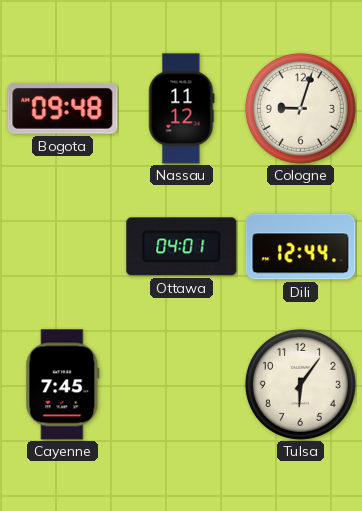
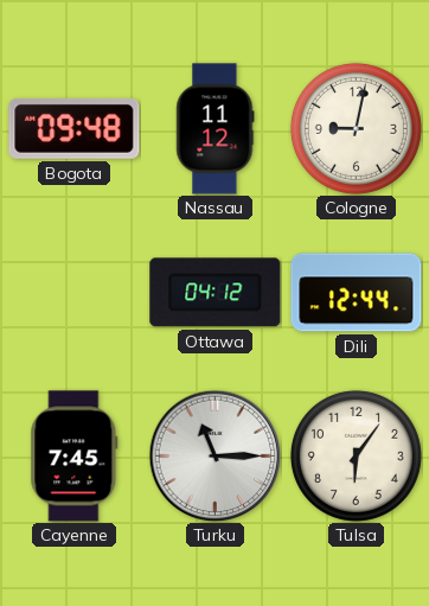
Cologne: 9:03 -> 9:02 (356, 128)
Ottawa: 04:01 -> 04:12 (216, 293)
Turku: none -> 11:15 (214, 455)
